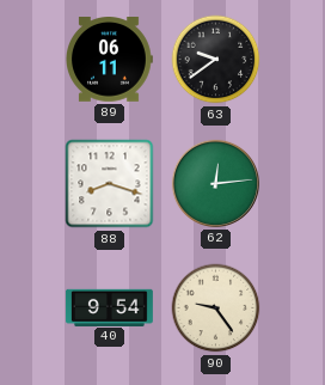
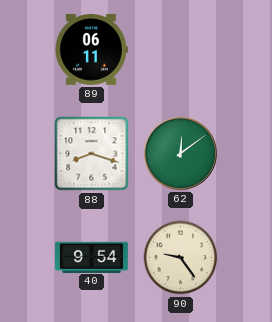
63: 9:39 -> none (216, 60)
62: 12:14 -> 12:09 (180, 153)
